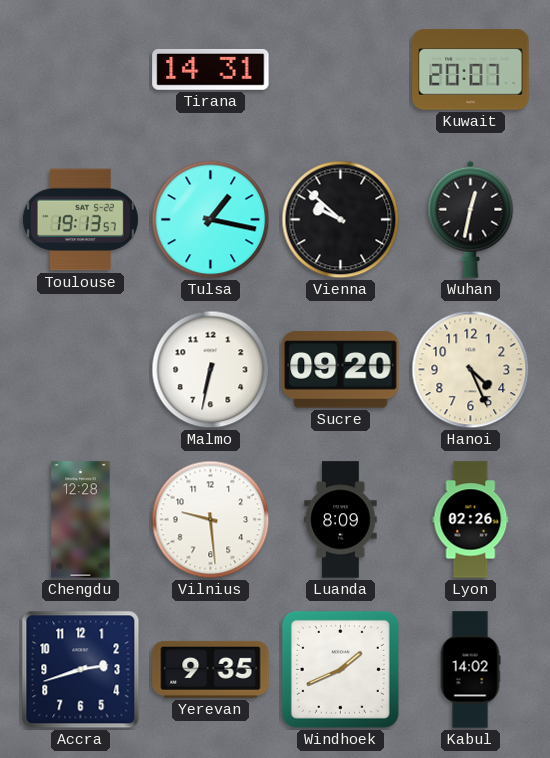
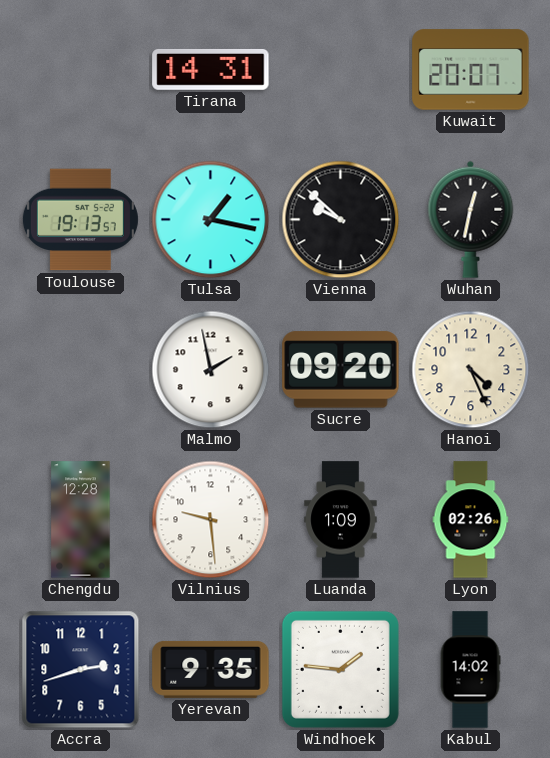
Malmo: 6:32 -> 1:58 (211, 370)
Luanda: 8:09 -> 1:09 (341, 520)
Windhoek: 1:41 -> 1:46 (340, 669)
